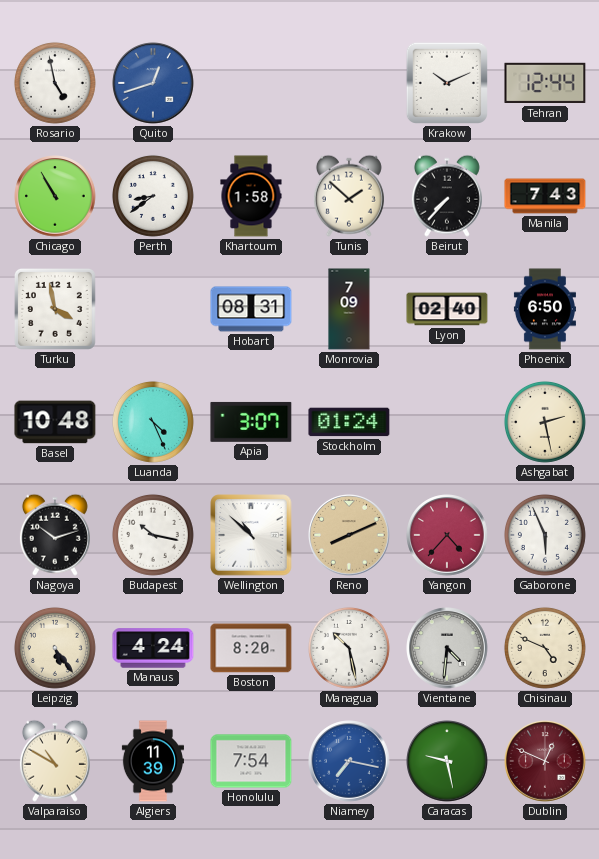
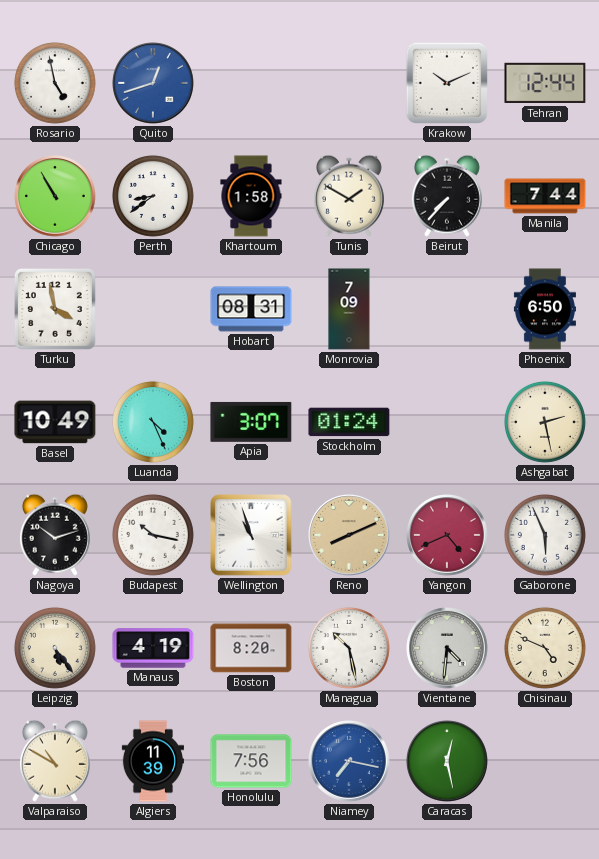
Tunis: 1:52 -> 1:50 (349, 196)
Manila: 7:43 -> 7:44 (545, 196)
Lyon: 02:40 -> none (447, 309)
Basel: 10:48 -> 10:49 (55, 422)
Wellington: 10:52 -> 10:57 (251, 535)
Yangon: 4:37 -> 4:41 (447, 535)
Manaus: 4:24 -> 4:19 (153, 648)
Honolulu: 7:54 -> 7:56 (251, 761)
Caracas: 9:28 -> 12:28 (447, 761)
Dublin: 12:49 -> none (545, 761)
